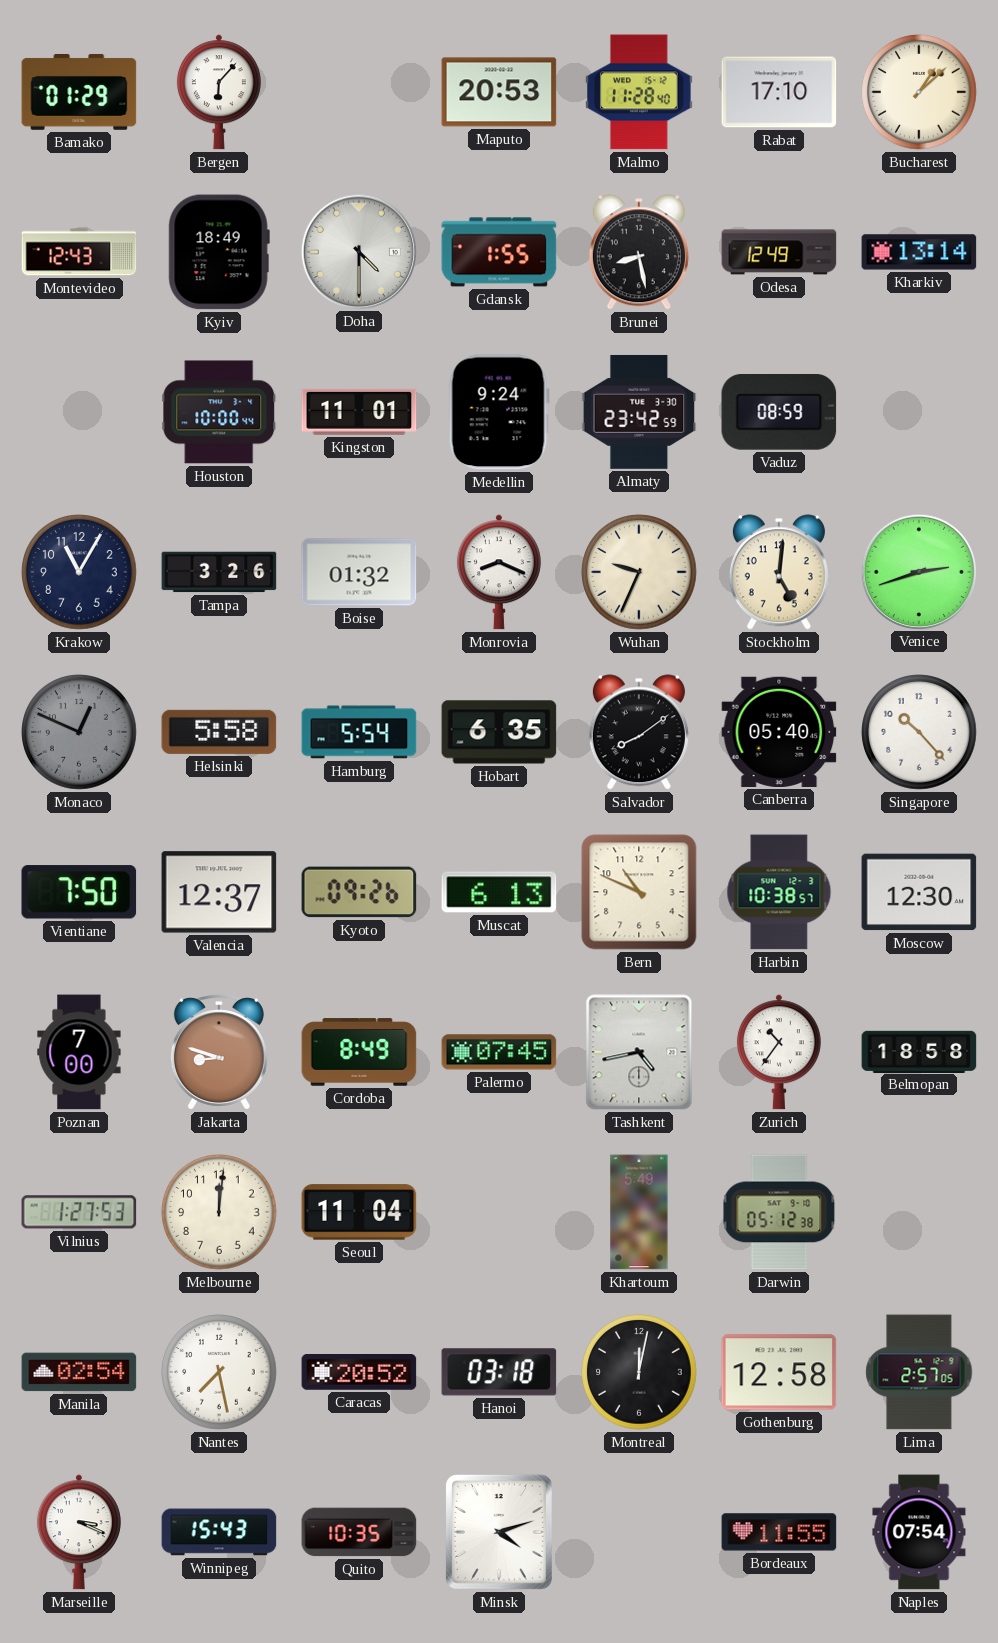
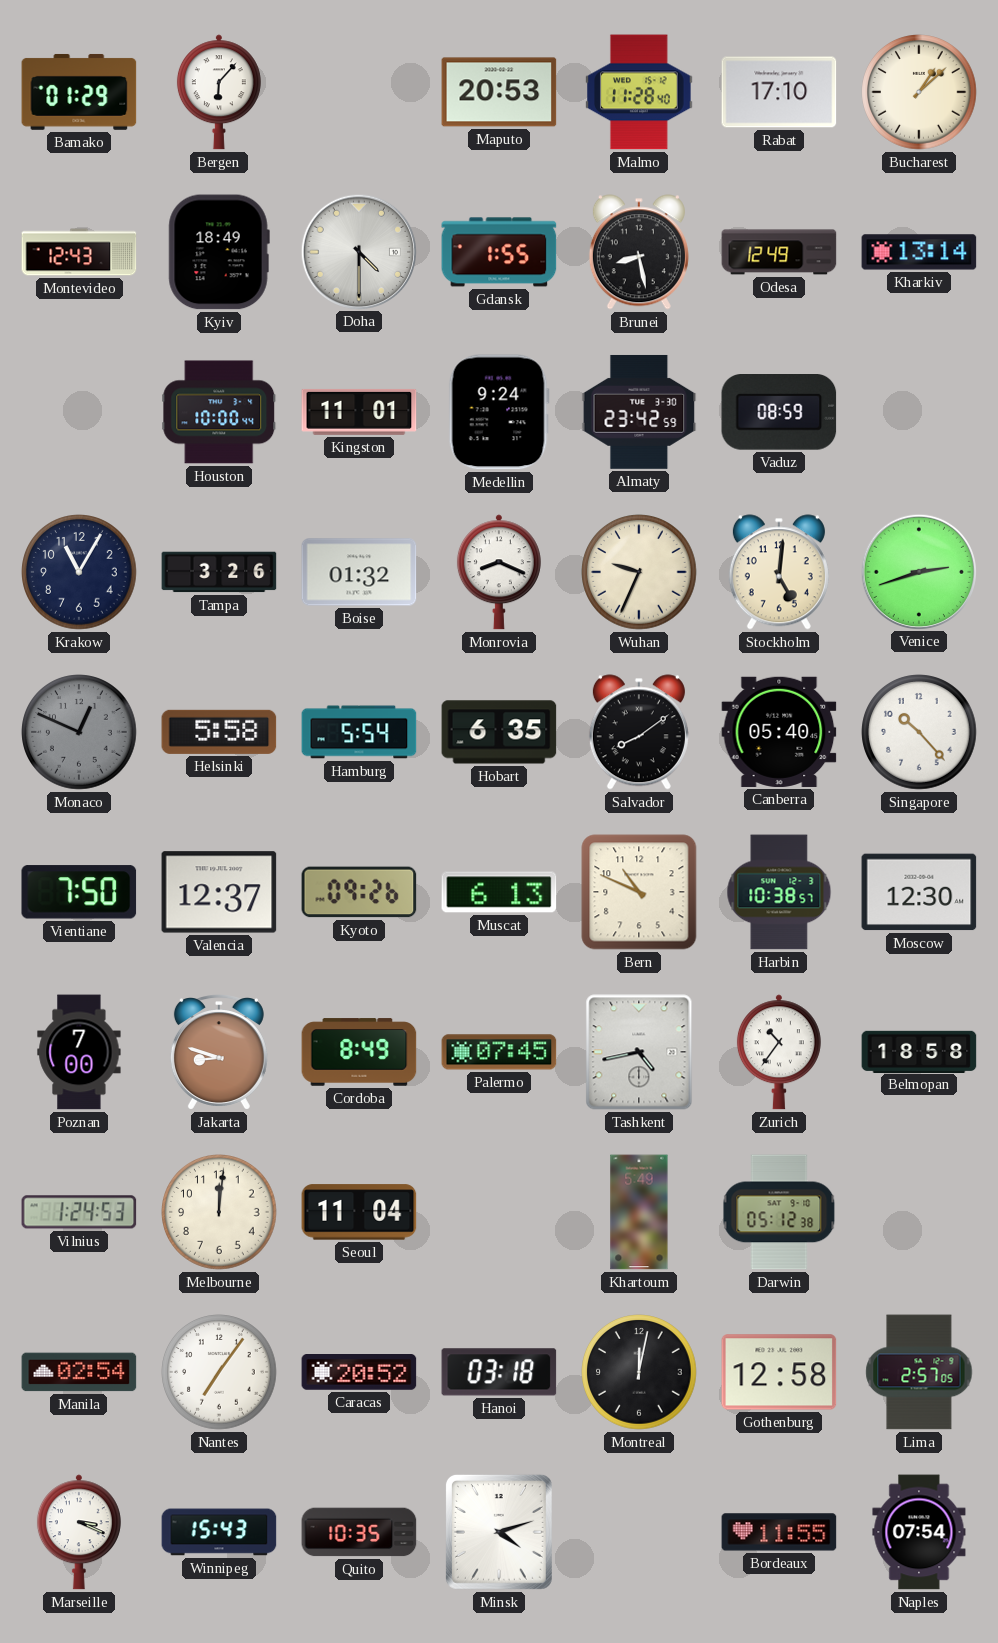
Vilnius: 1:27 -> 1:24 (79, 1212)
Nantes: 7:28 -> 7:06 (219, 1372)
